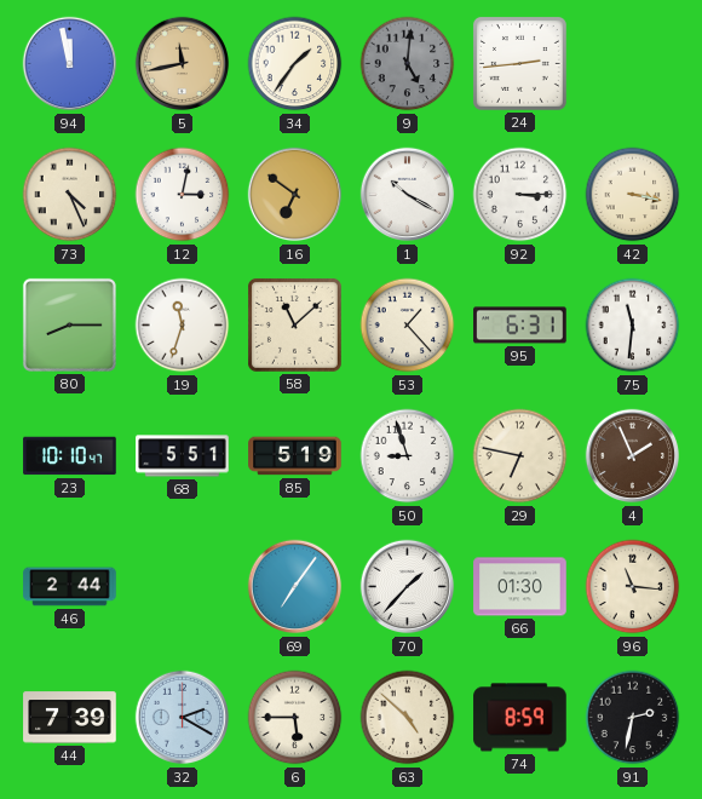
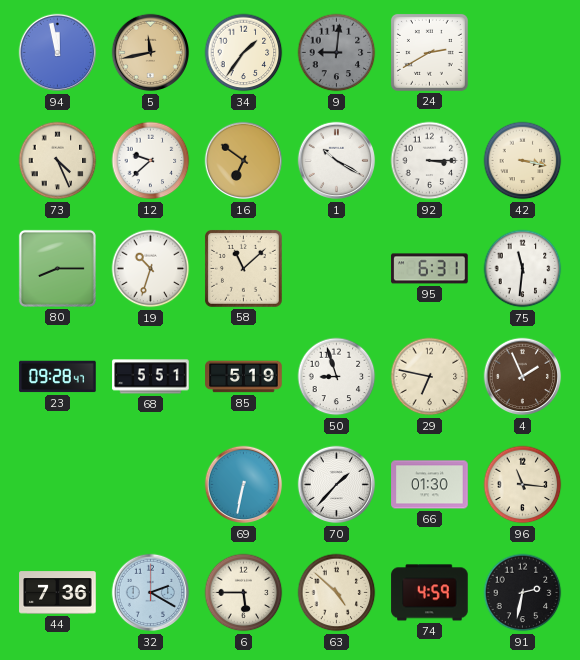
9: 5:01 -> 9:01 (337, 53)
24: 2:44 -> 2:40 (429, 52)
12: 3:02 -> 9:38 (151, 161)
19: 11:33 -> 10:33 (151, 269)
53: 1:23 -> none (408, 326)
23: 10:10 -> 09:28 (58, 377)
46: 2:44 -> none (70, 587)
69: 7:06 -> 6:32 (244, 485)
44: 7:39 -> 7:36 (58, 593)
74: 8:59 -> 4:59 (430, 593)
